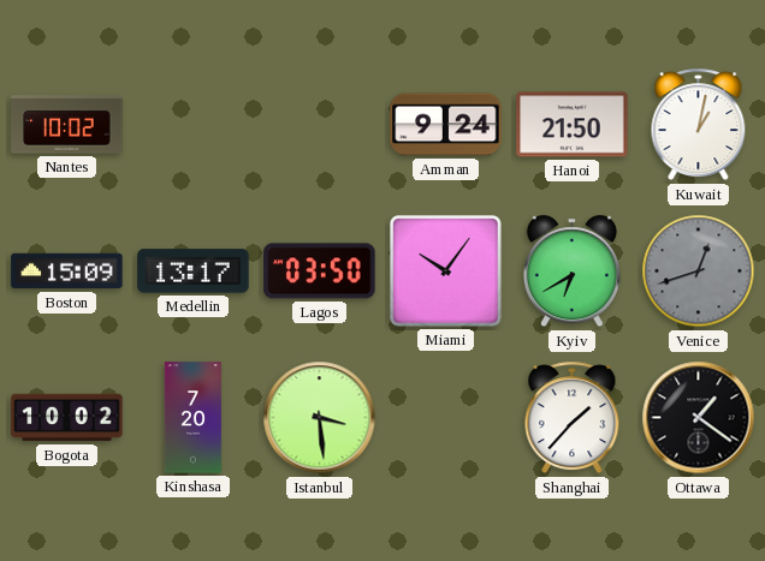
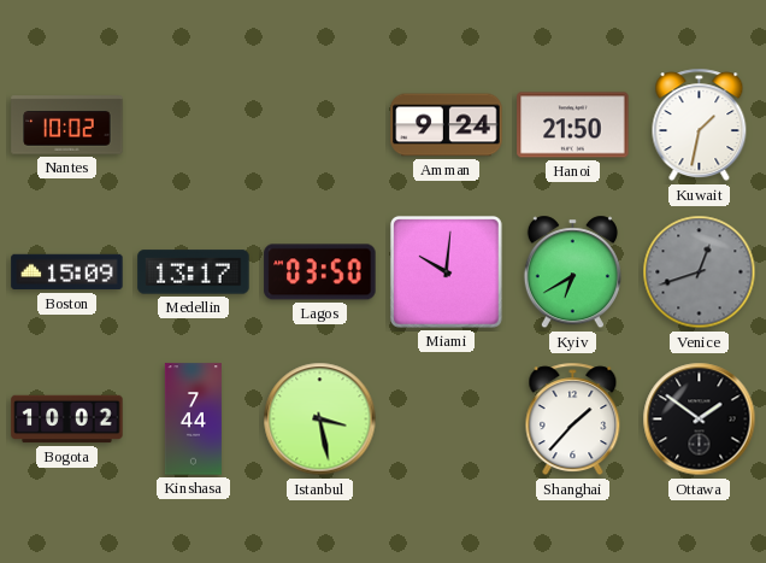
Kuwait: 1:02 -> 1:32 (700, 125)
Miami: 10:06 -> 10:01 (447, 272)
Kinshasa: 7:20 -> 7:44 (193, 420)
Istanbul: 3:29 -> 3:28 (320, 420)
Ottawa: 1:21 -> 1:51 (700, 420)
